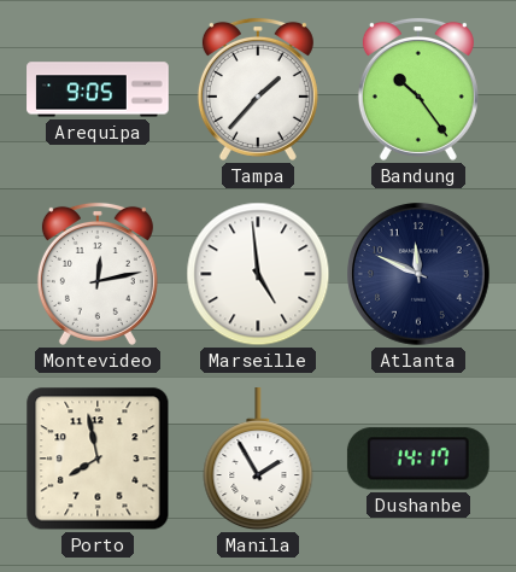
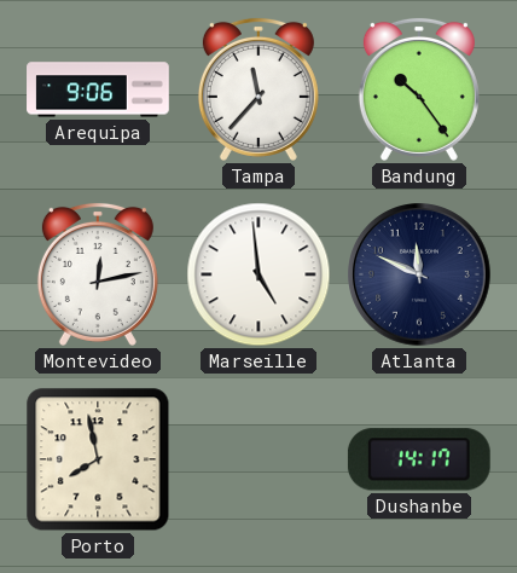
Arequipa: 9:05 -> 9:06 (98, 89)
Tampa: 1:37 -> 11:37 (258, 89)
Manila: 1:55 -> none (258, 460)
